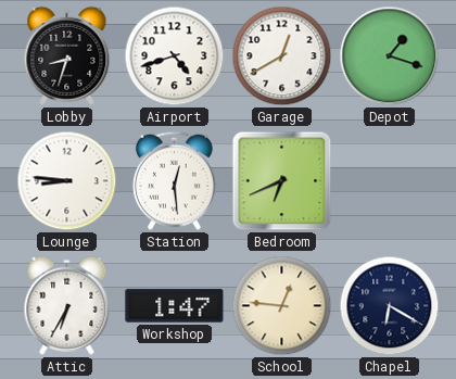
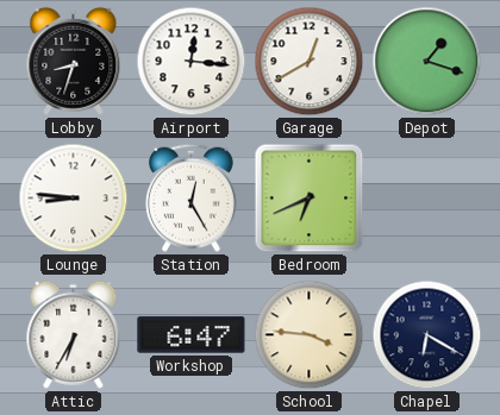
Airport: 4:42 -> 12:16 (192, 62)
Station: 12:29 -> 12:25 (190, 197)
Workshop: 1:47 -> 6:47 (192, 335)
School: 12:46 -> 3:46 (310, 335)
